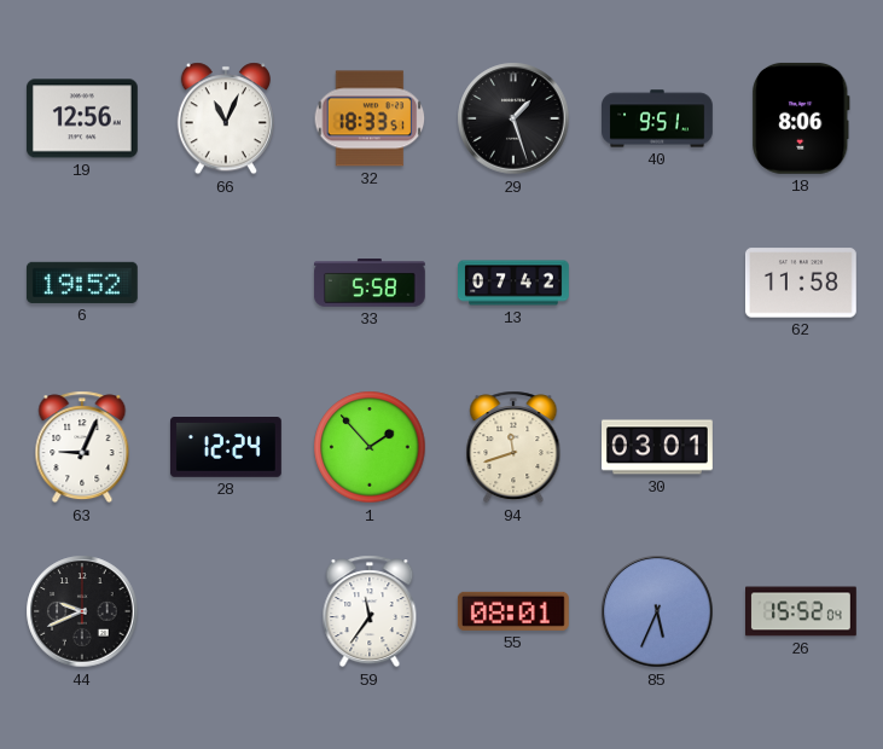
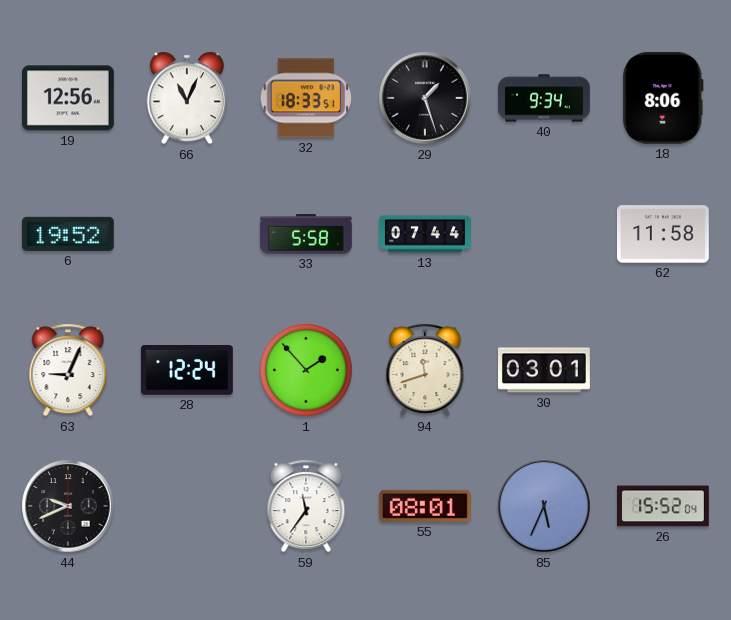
40: 9:51 -> 9:34 (545, 98)
13: 07:42 -> 07:44 (426, 234)
